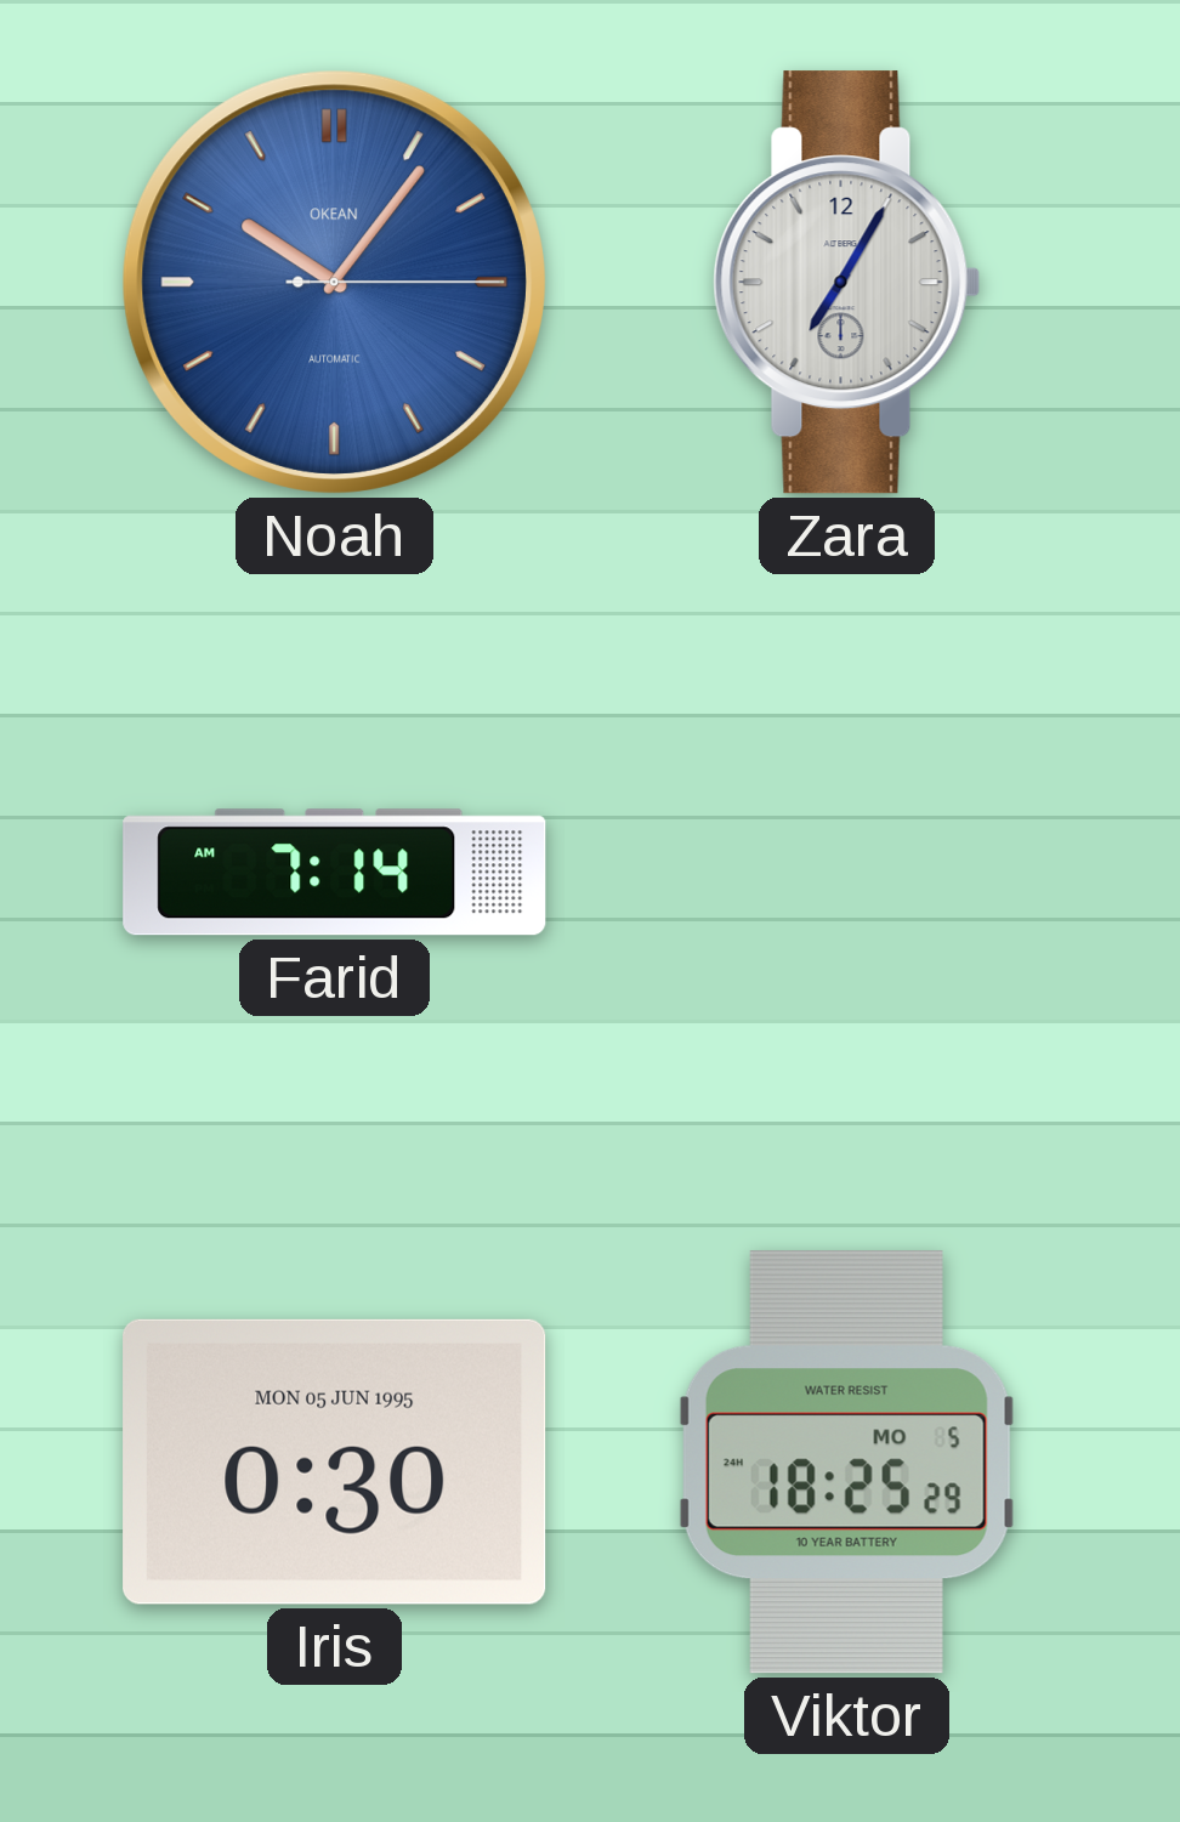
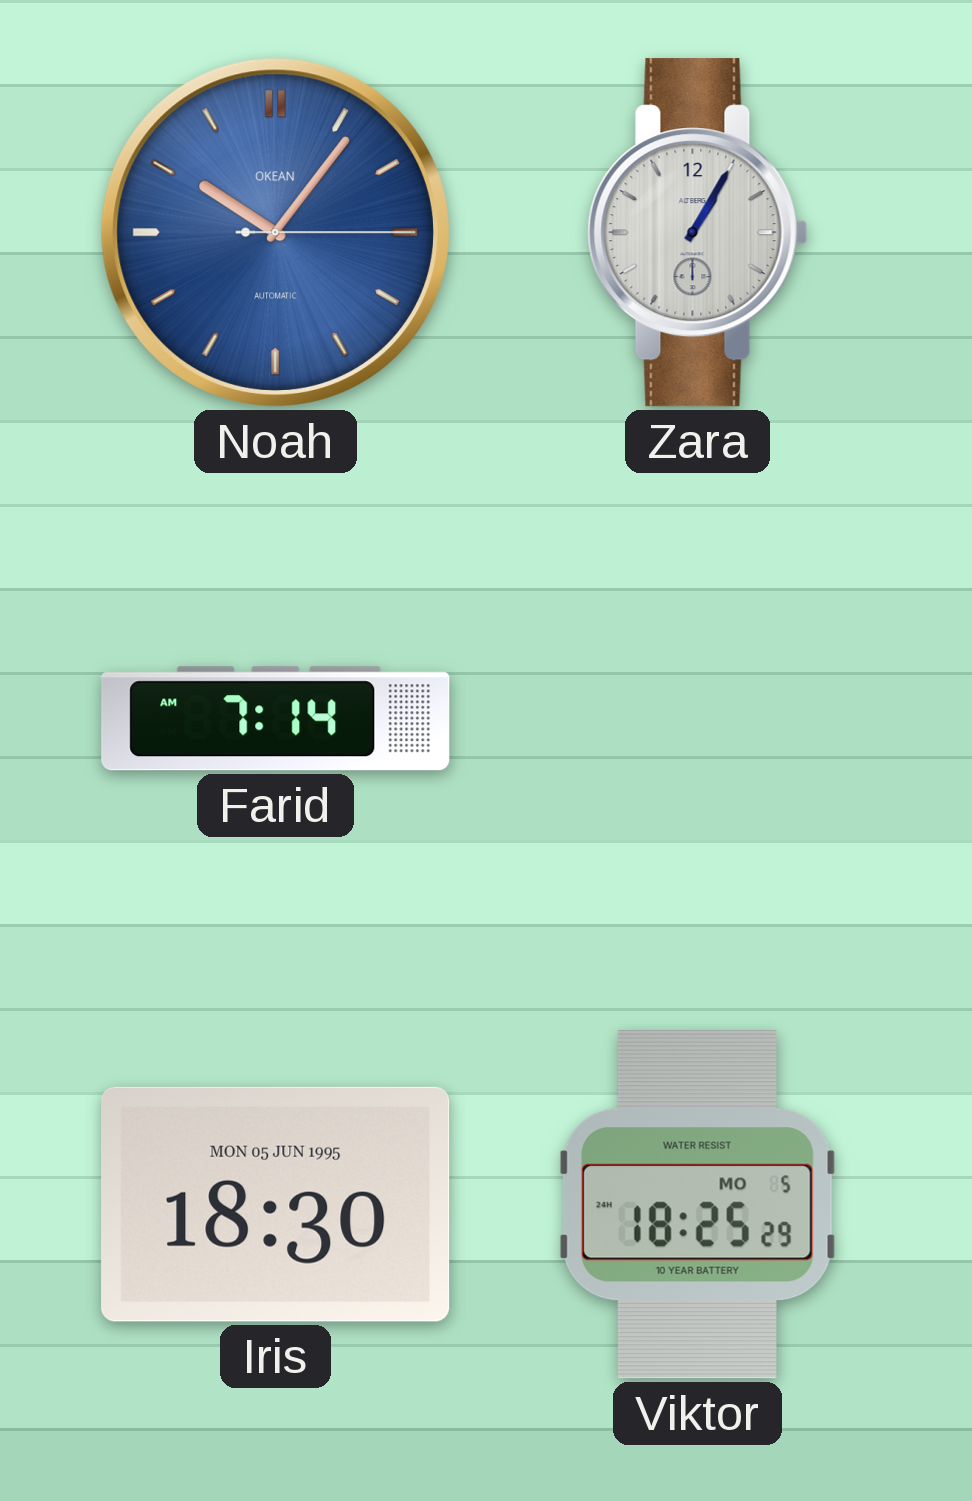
Zara: 7:05 -> 1:05 (698, 233)
Iris: 0:30 -> 18:30 (276, 1204)
